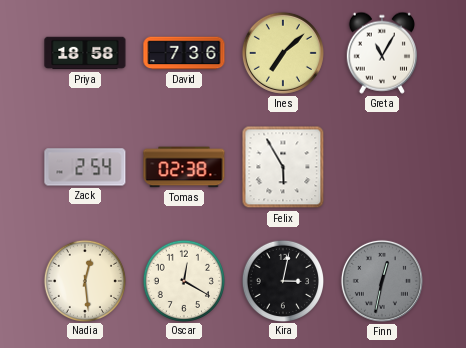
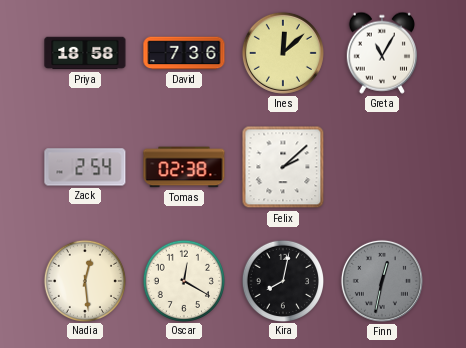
Ines: 7:08 -> 12:08 (283, 53)
Felix: 5:55 -> 2:08 (283, 167)
Kira: 3:02 -> 8:02 (282, 280)
